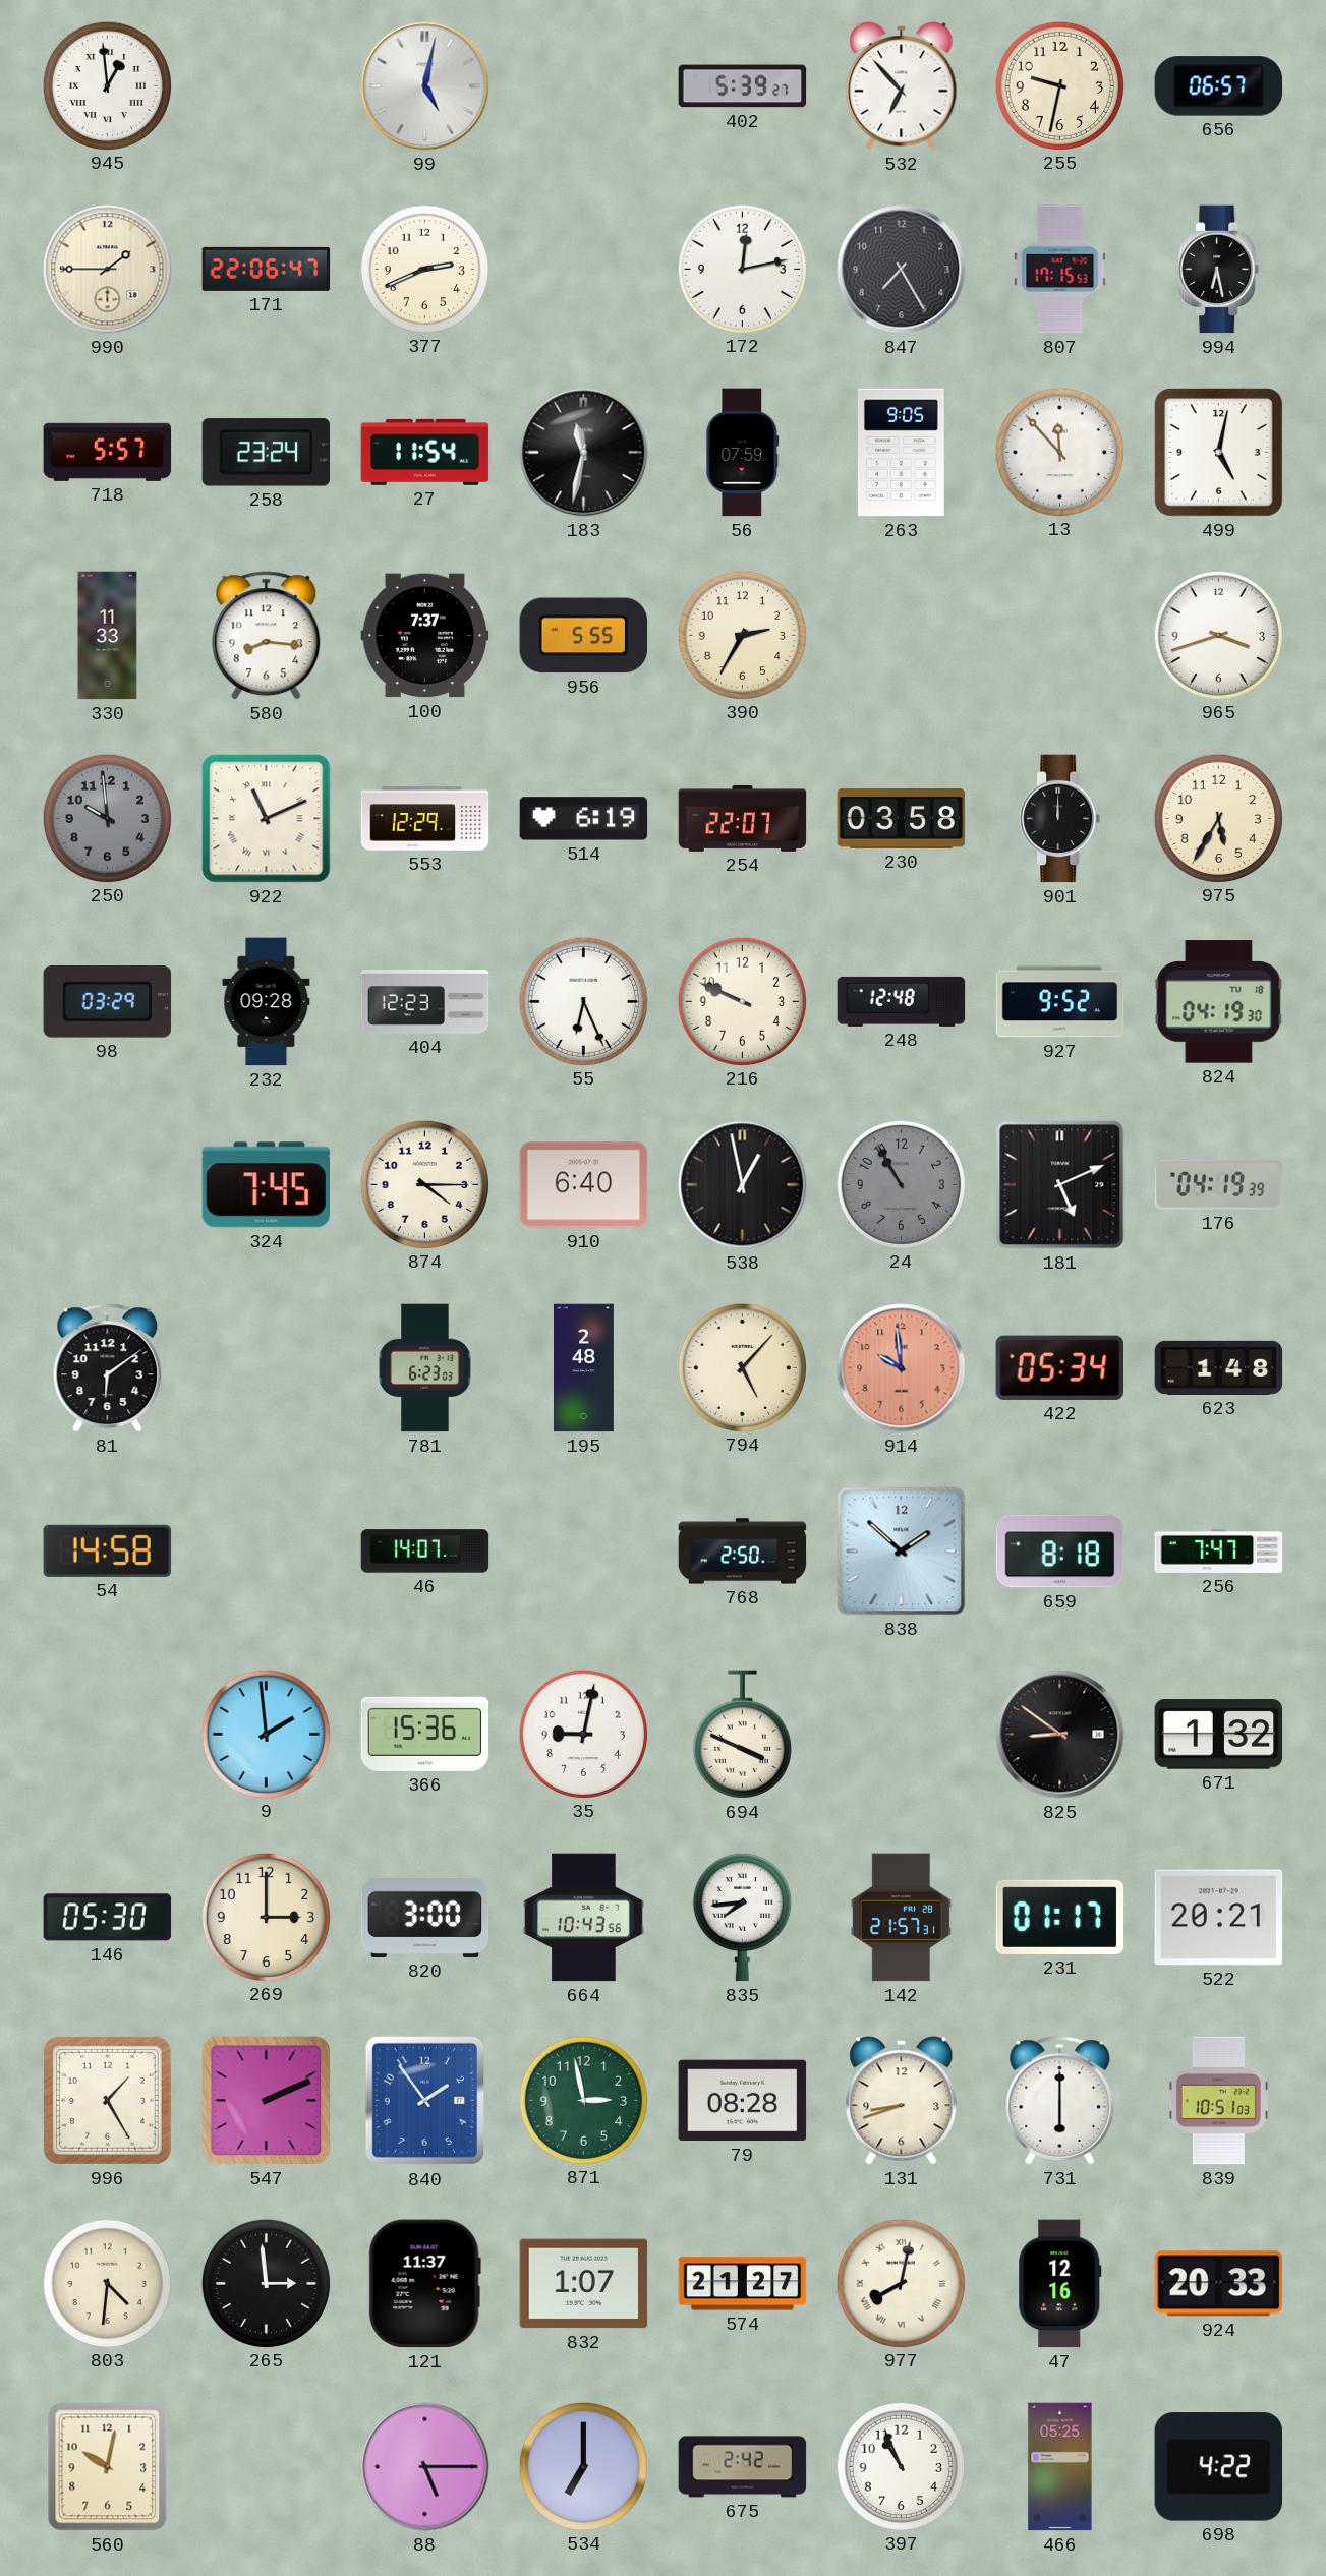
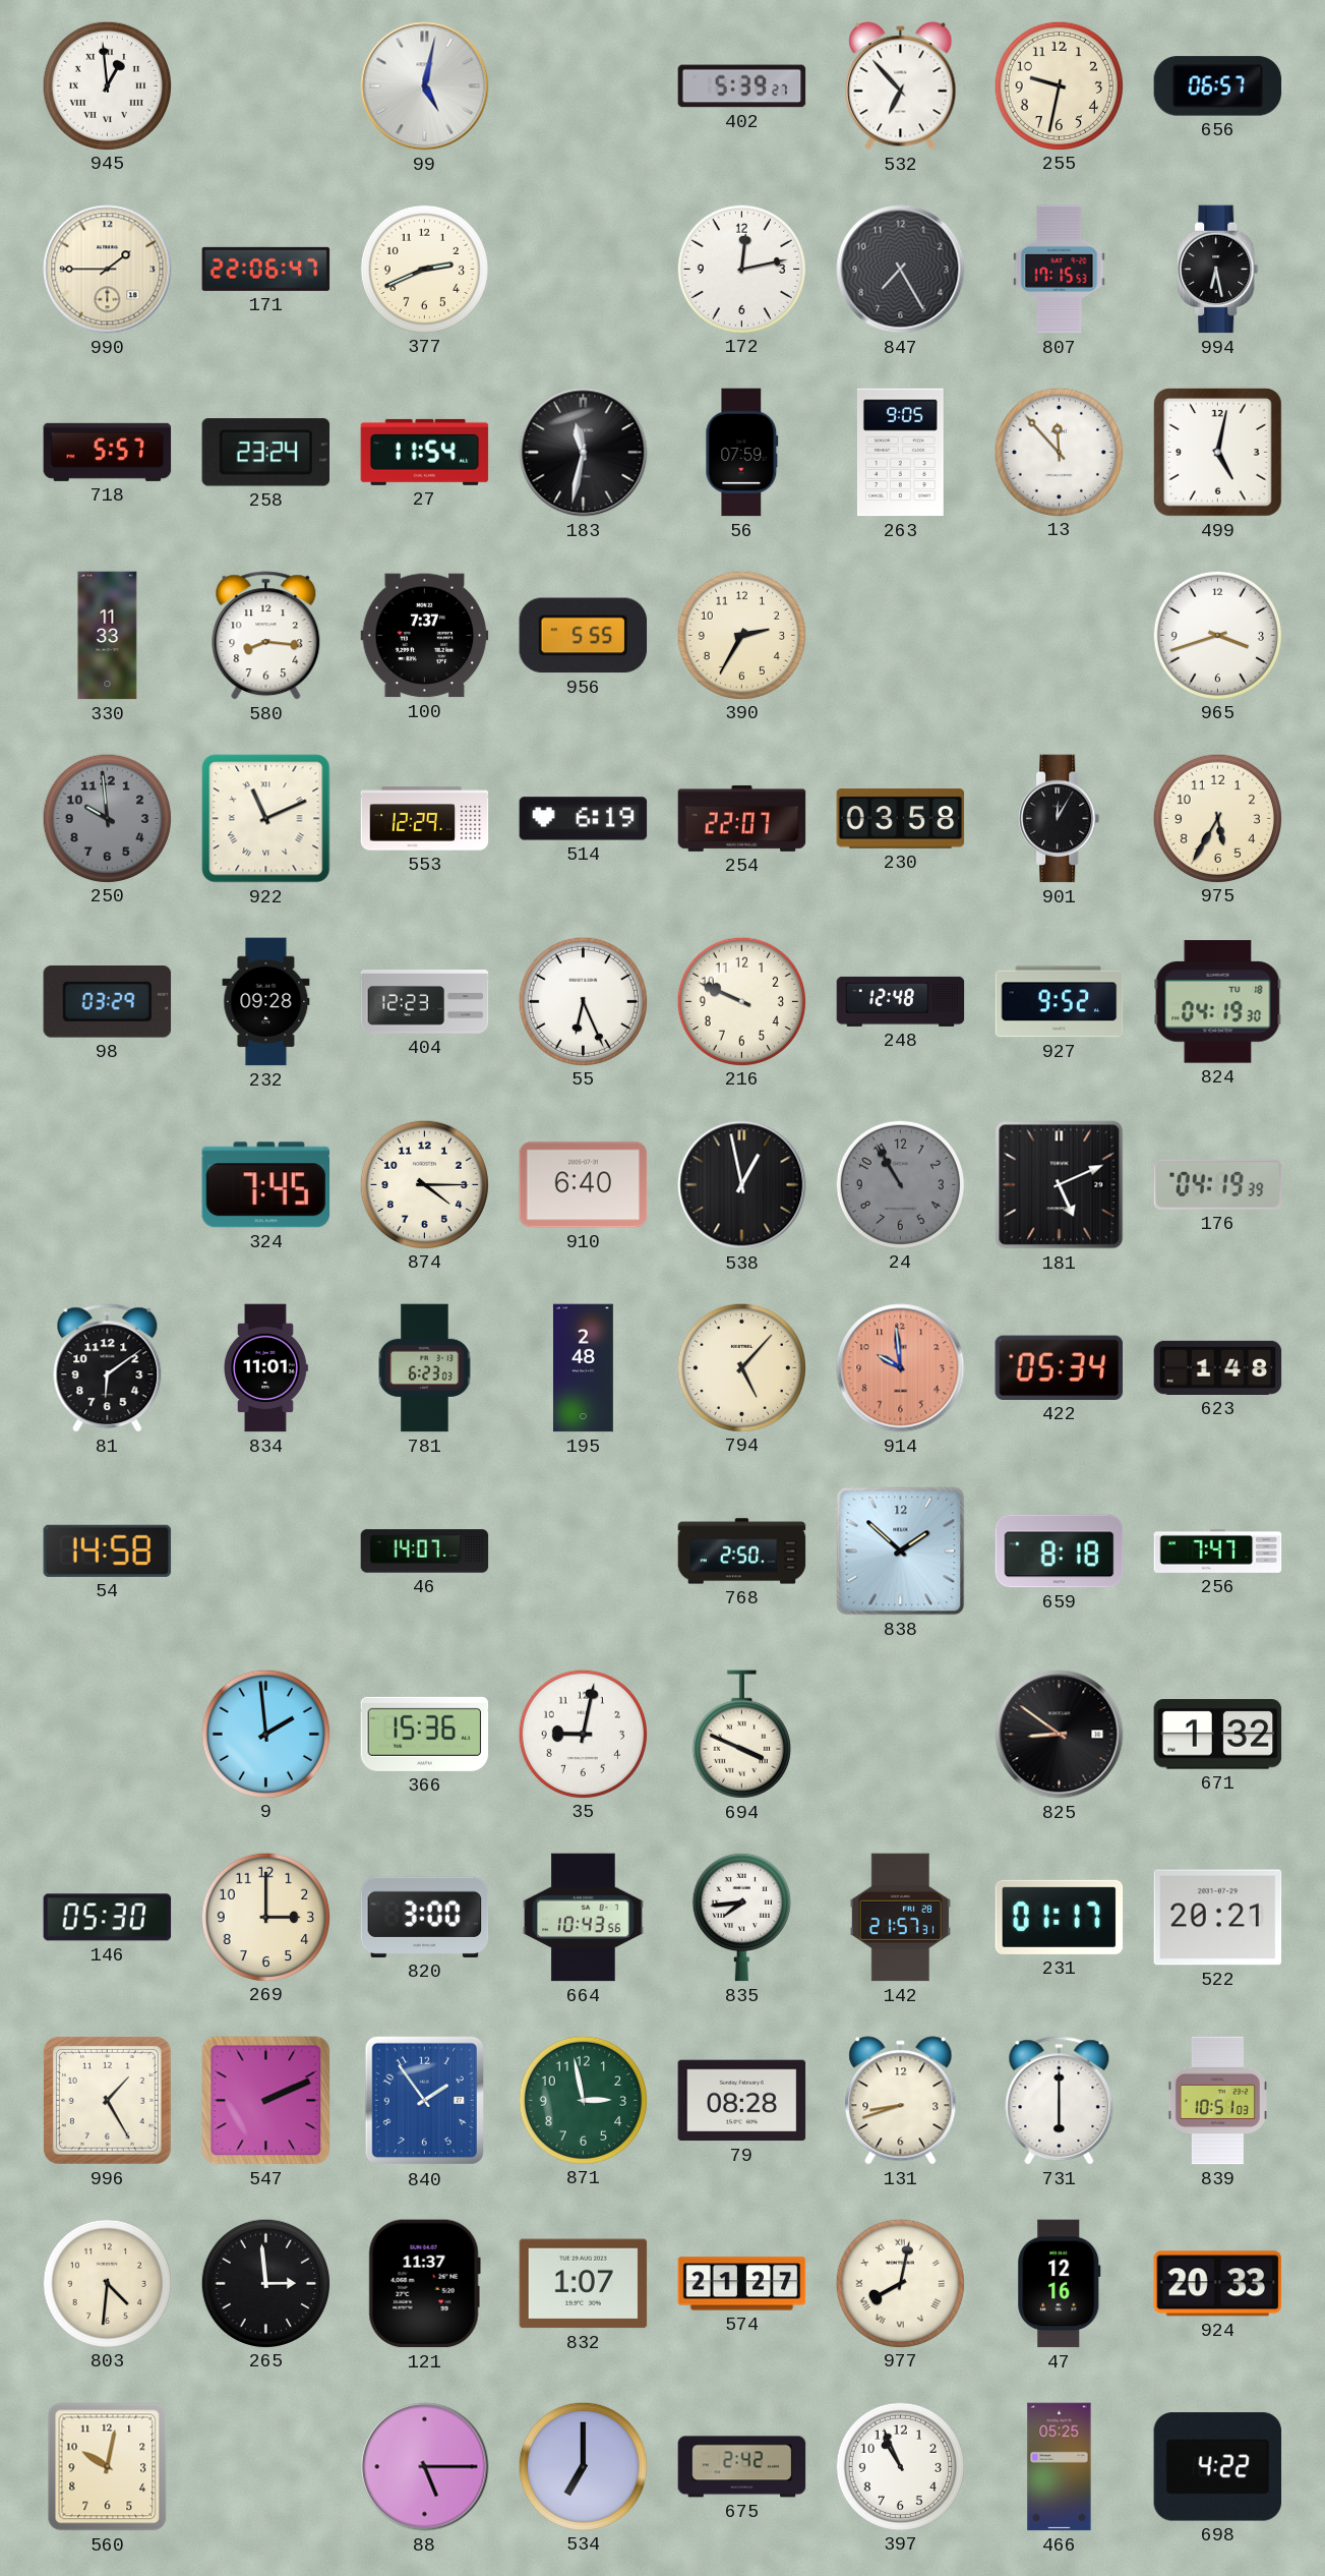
901: 12:00 -> 12:05 (1060, 819)
834: none -> 11:01 (265, 1368)
